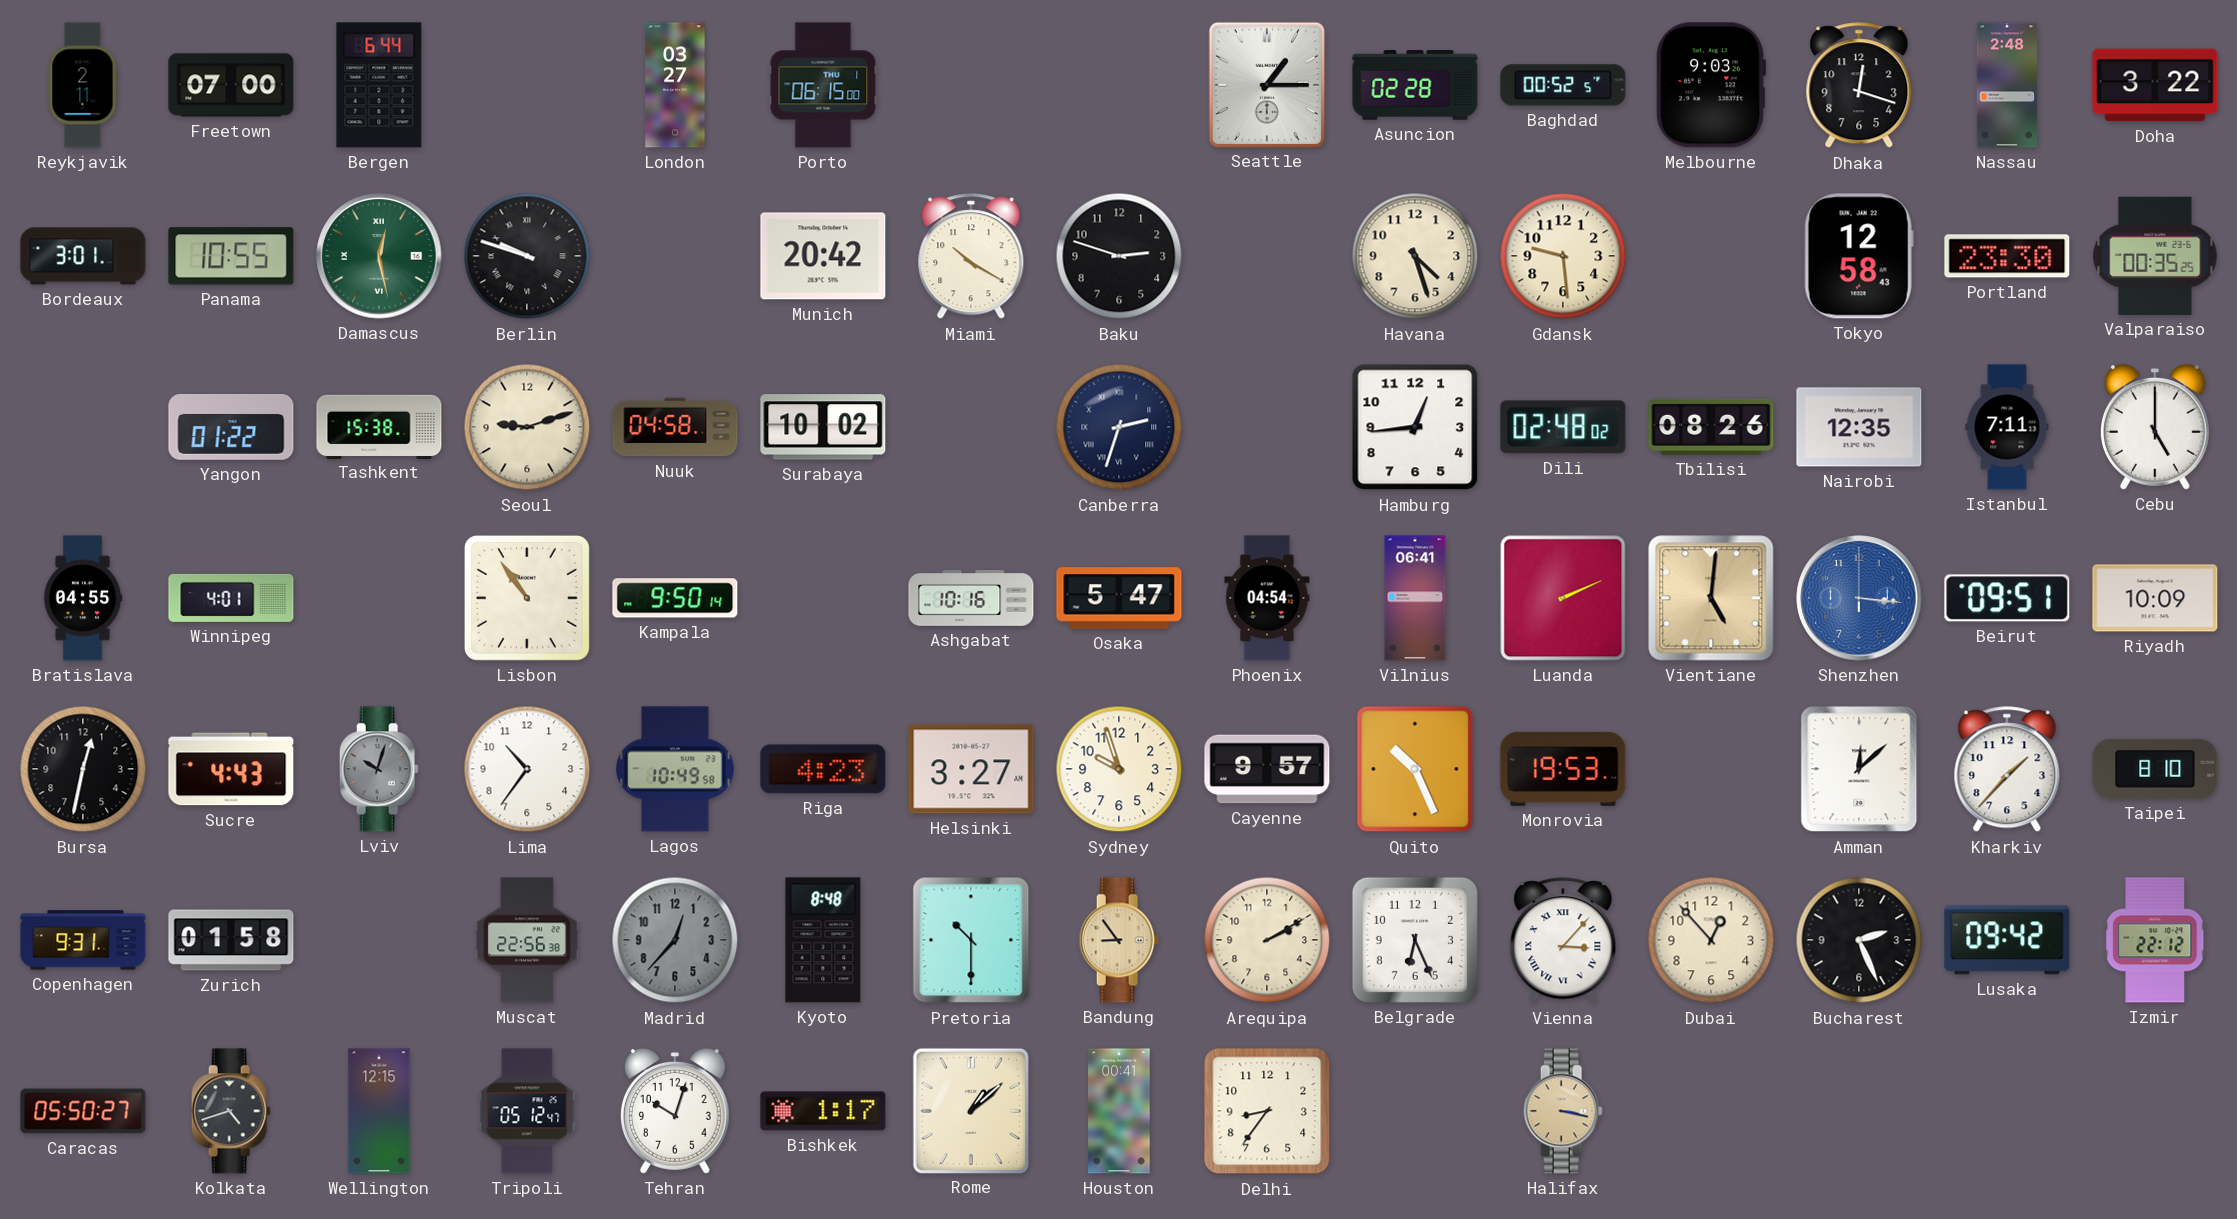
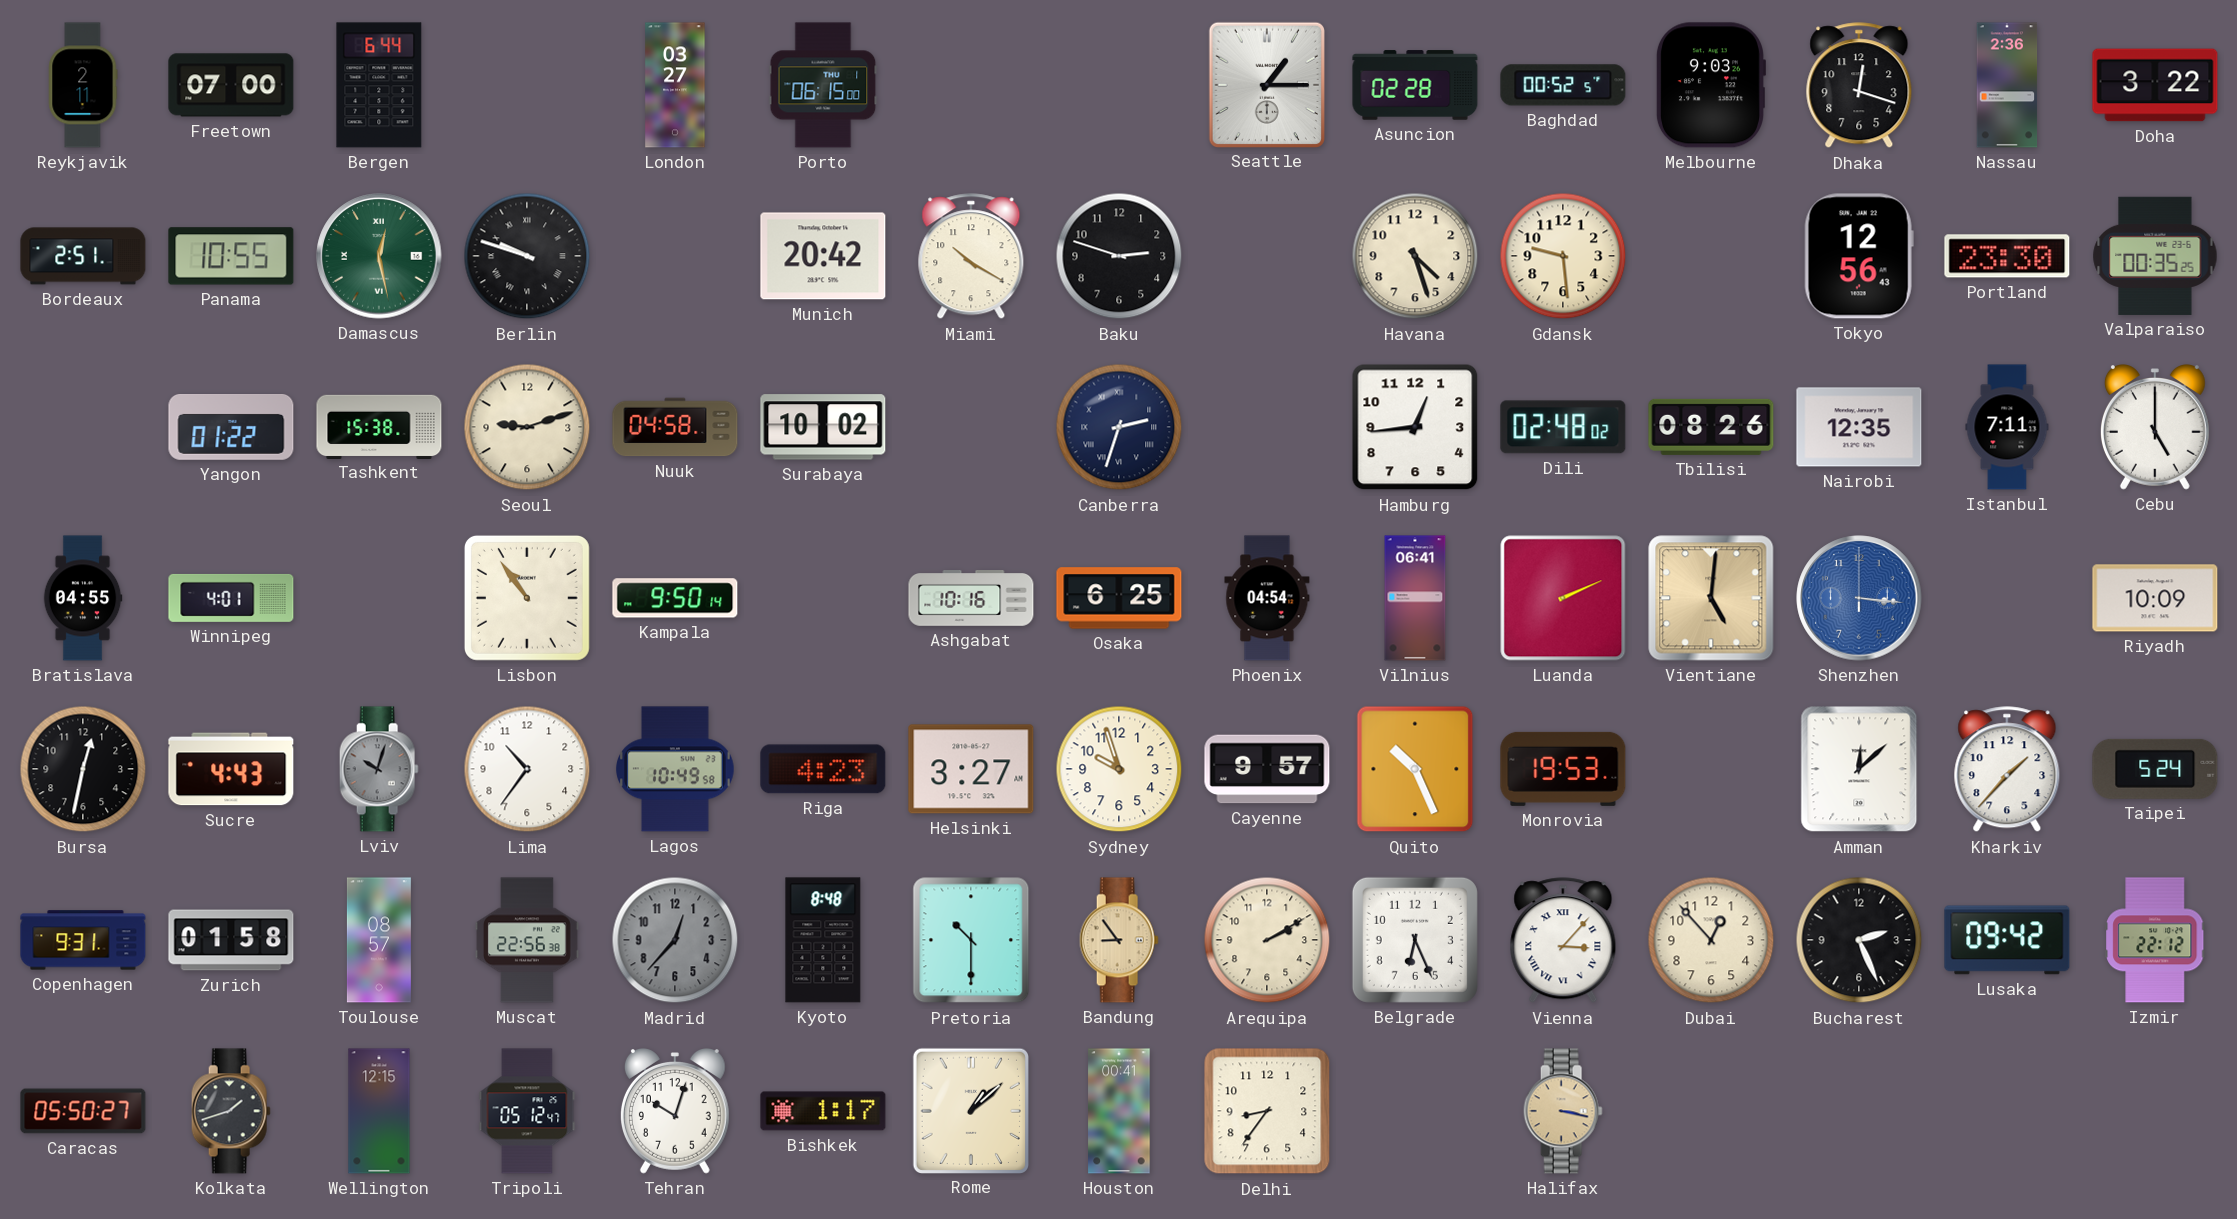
Nassau: 2:48 -> 2:36 (2007, 85)
Bordeaux: 3:01 -> 2:51 (83, 256)
Tokyo: 12:58 -> 12:56 (1859, 256)
Osaka: 5:47 -> 6:25 (1119, 598)
Beirut: 09:51 -> none (2007, 598)
Taipei: 8:10 -> 5:24 (2155, 769)
Toulouse: none -> 08:57 (379, 940)
Kolkata: 4:42 -> 1:42 (231, 1111)
